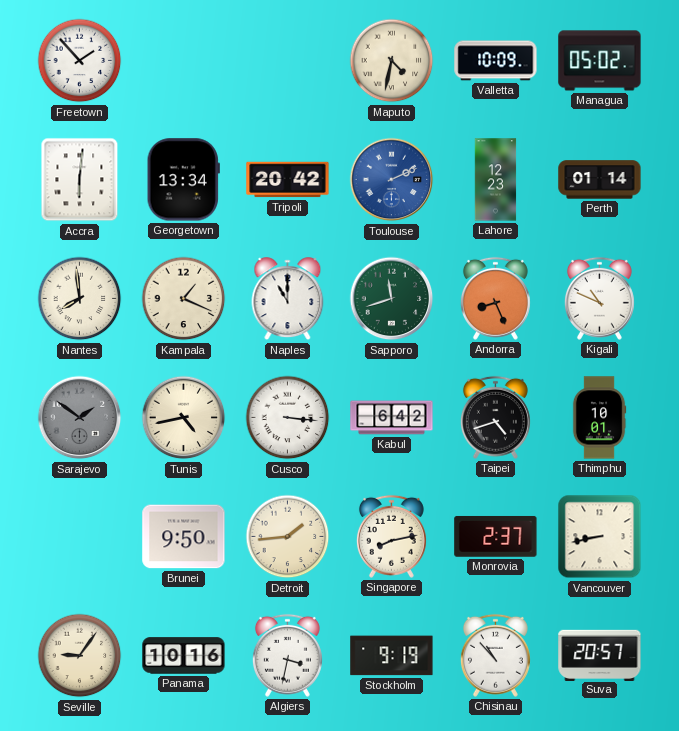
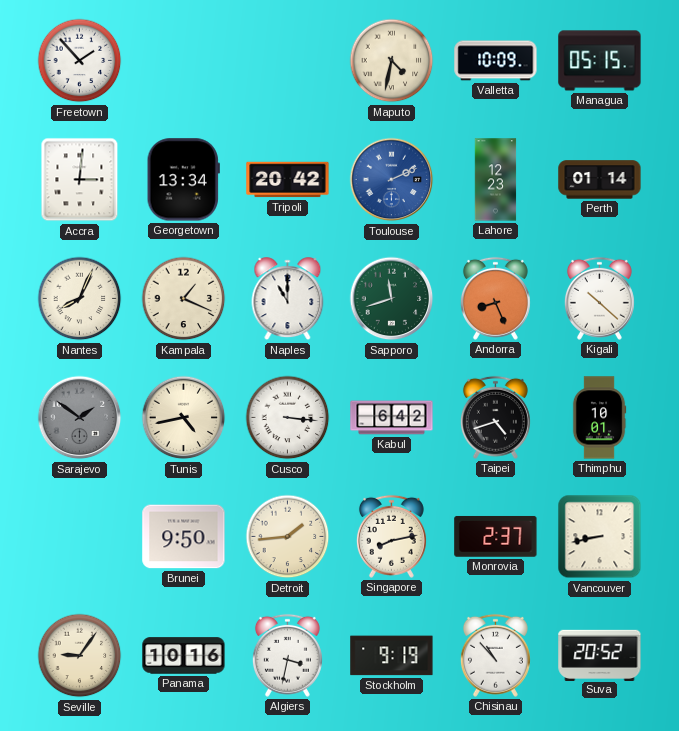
Managua: 05:02 -> 05:15 (600, 61)
Accra: 6:01 -> 3:01 (80, 180)
Nantes: 7:59 -> 8:04 (80, 299)
Kigali: 10:49 -> 10:22 (599, 298)
Suva: 20:57 -> 20:52 (600, 655)
